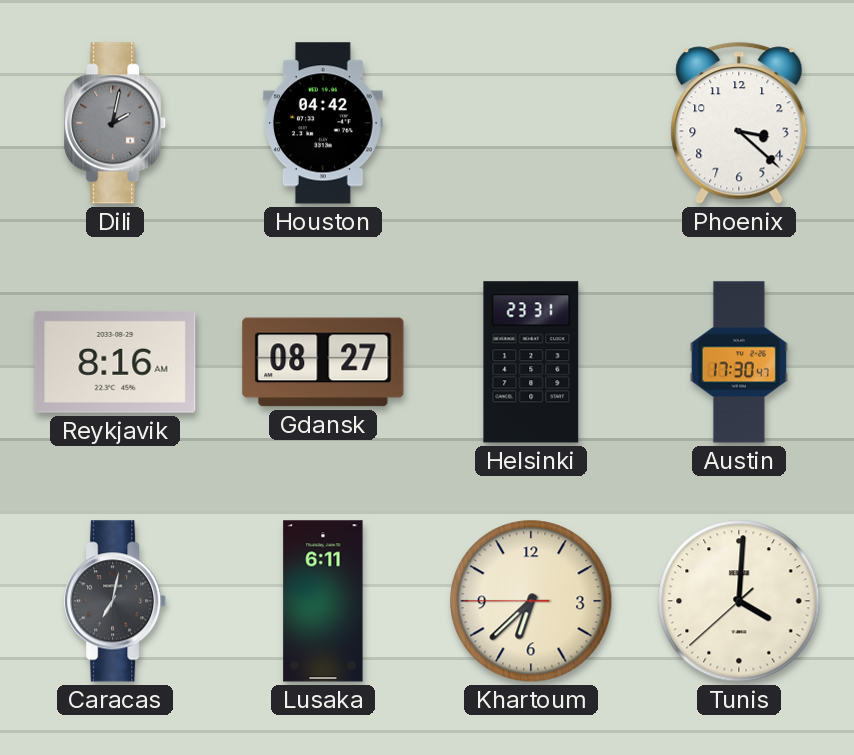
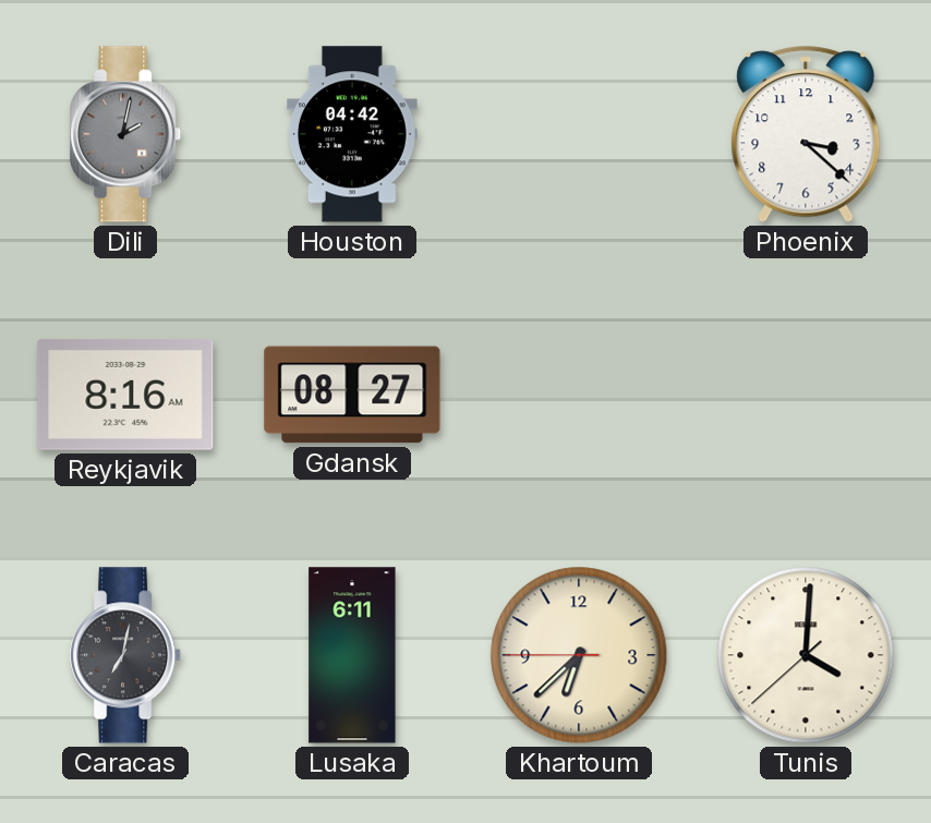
Helsinki: 23:31 -> none (531, 362)
Austin: 17:30 -> none (739, 362)
